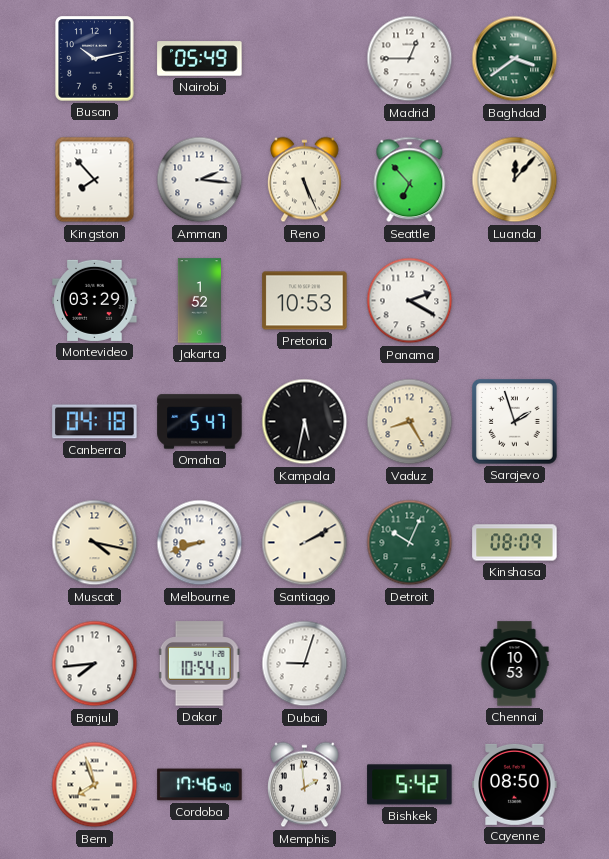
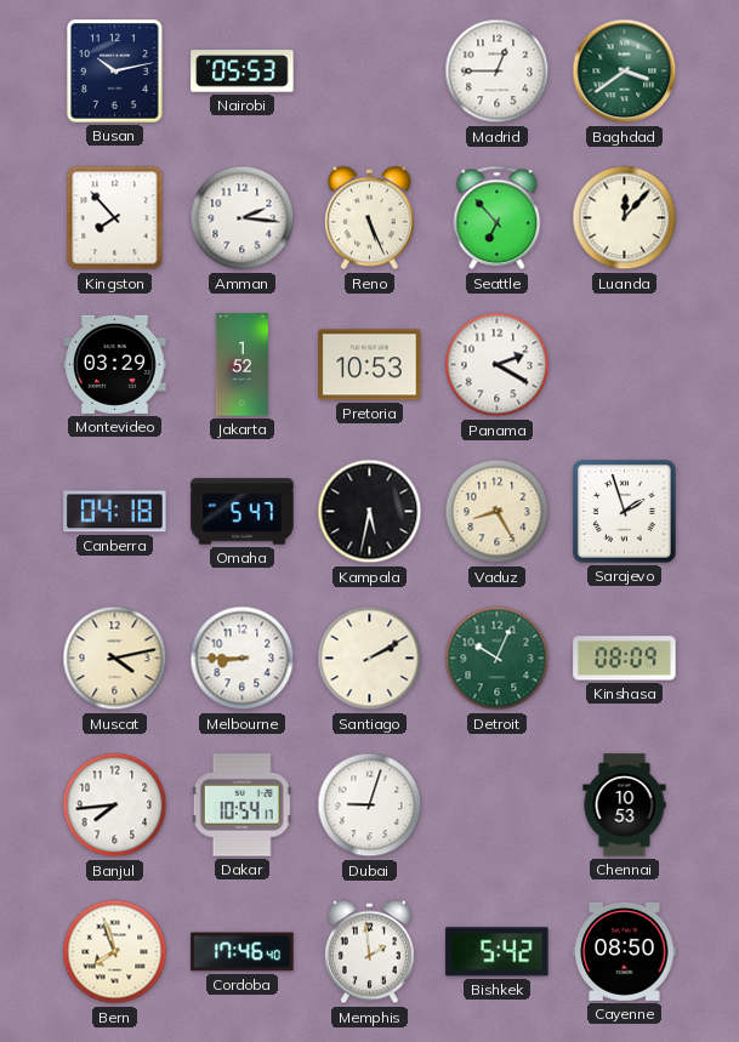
Nairobi: 05:49 -> 05:53 (243, 72)
Muscat: 4:17 -> 4:13 (115, 659)
Melbourne: 8:42 -> 8:45 (243, 659)
